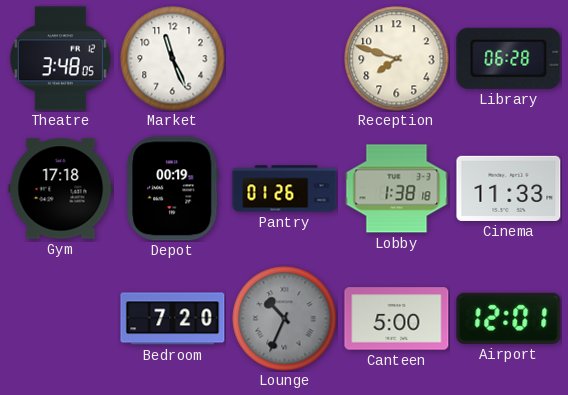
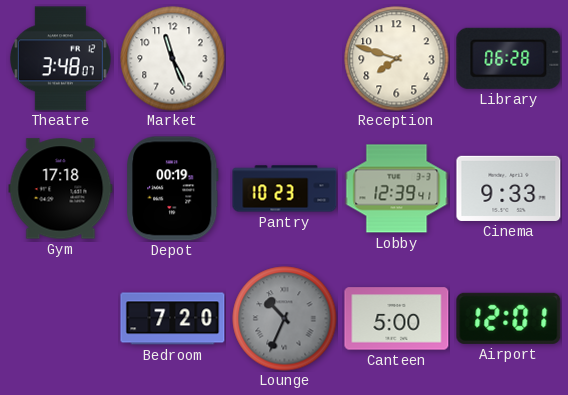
Theatre: 3:48:05 -> 3:48:07 (60, 59)
Pantry: 01:26 -> 10:23 (285, 189)
Lobby: 1:38 -> 12:39 (397, 189)
Cinema: 11:33 -> 9:33 (509, 188)
